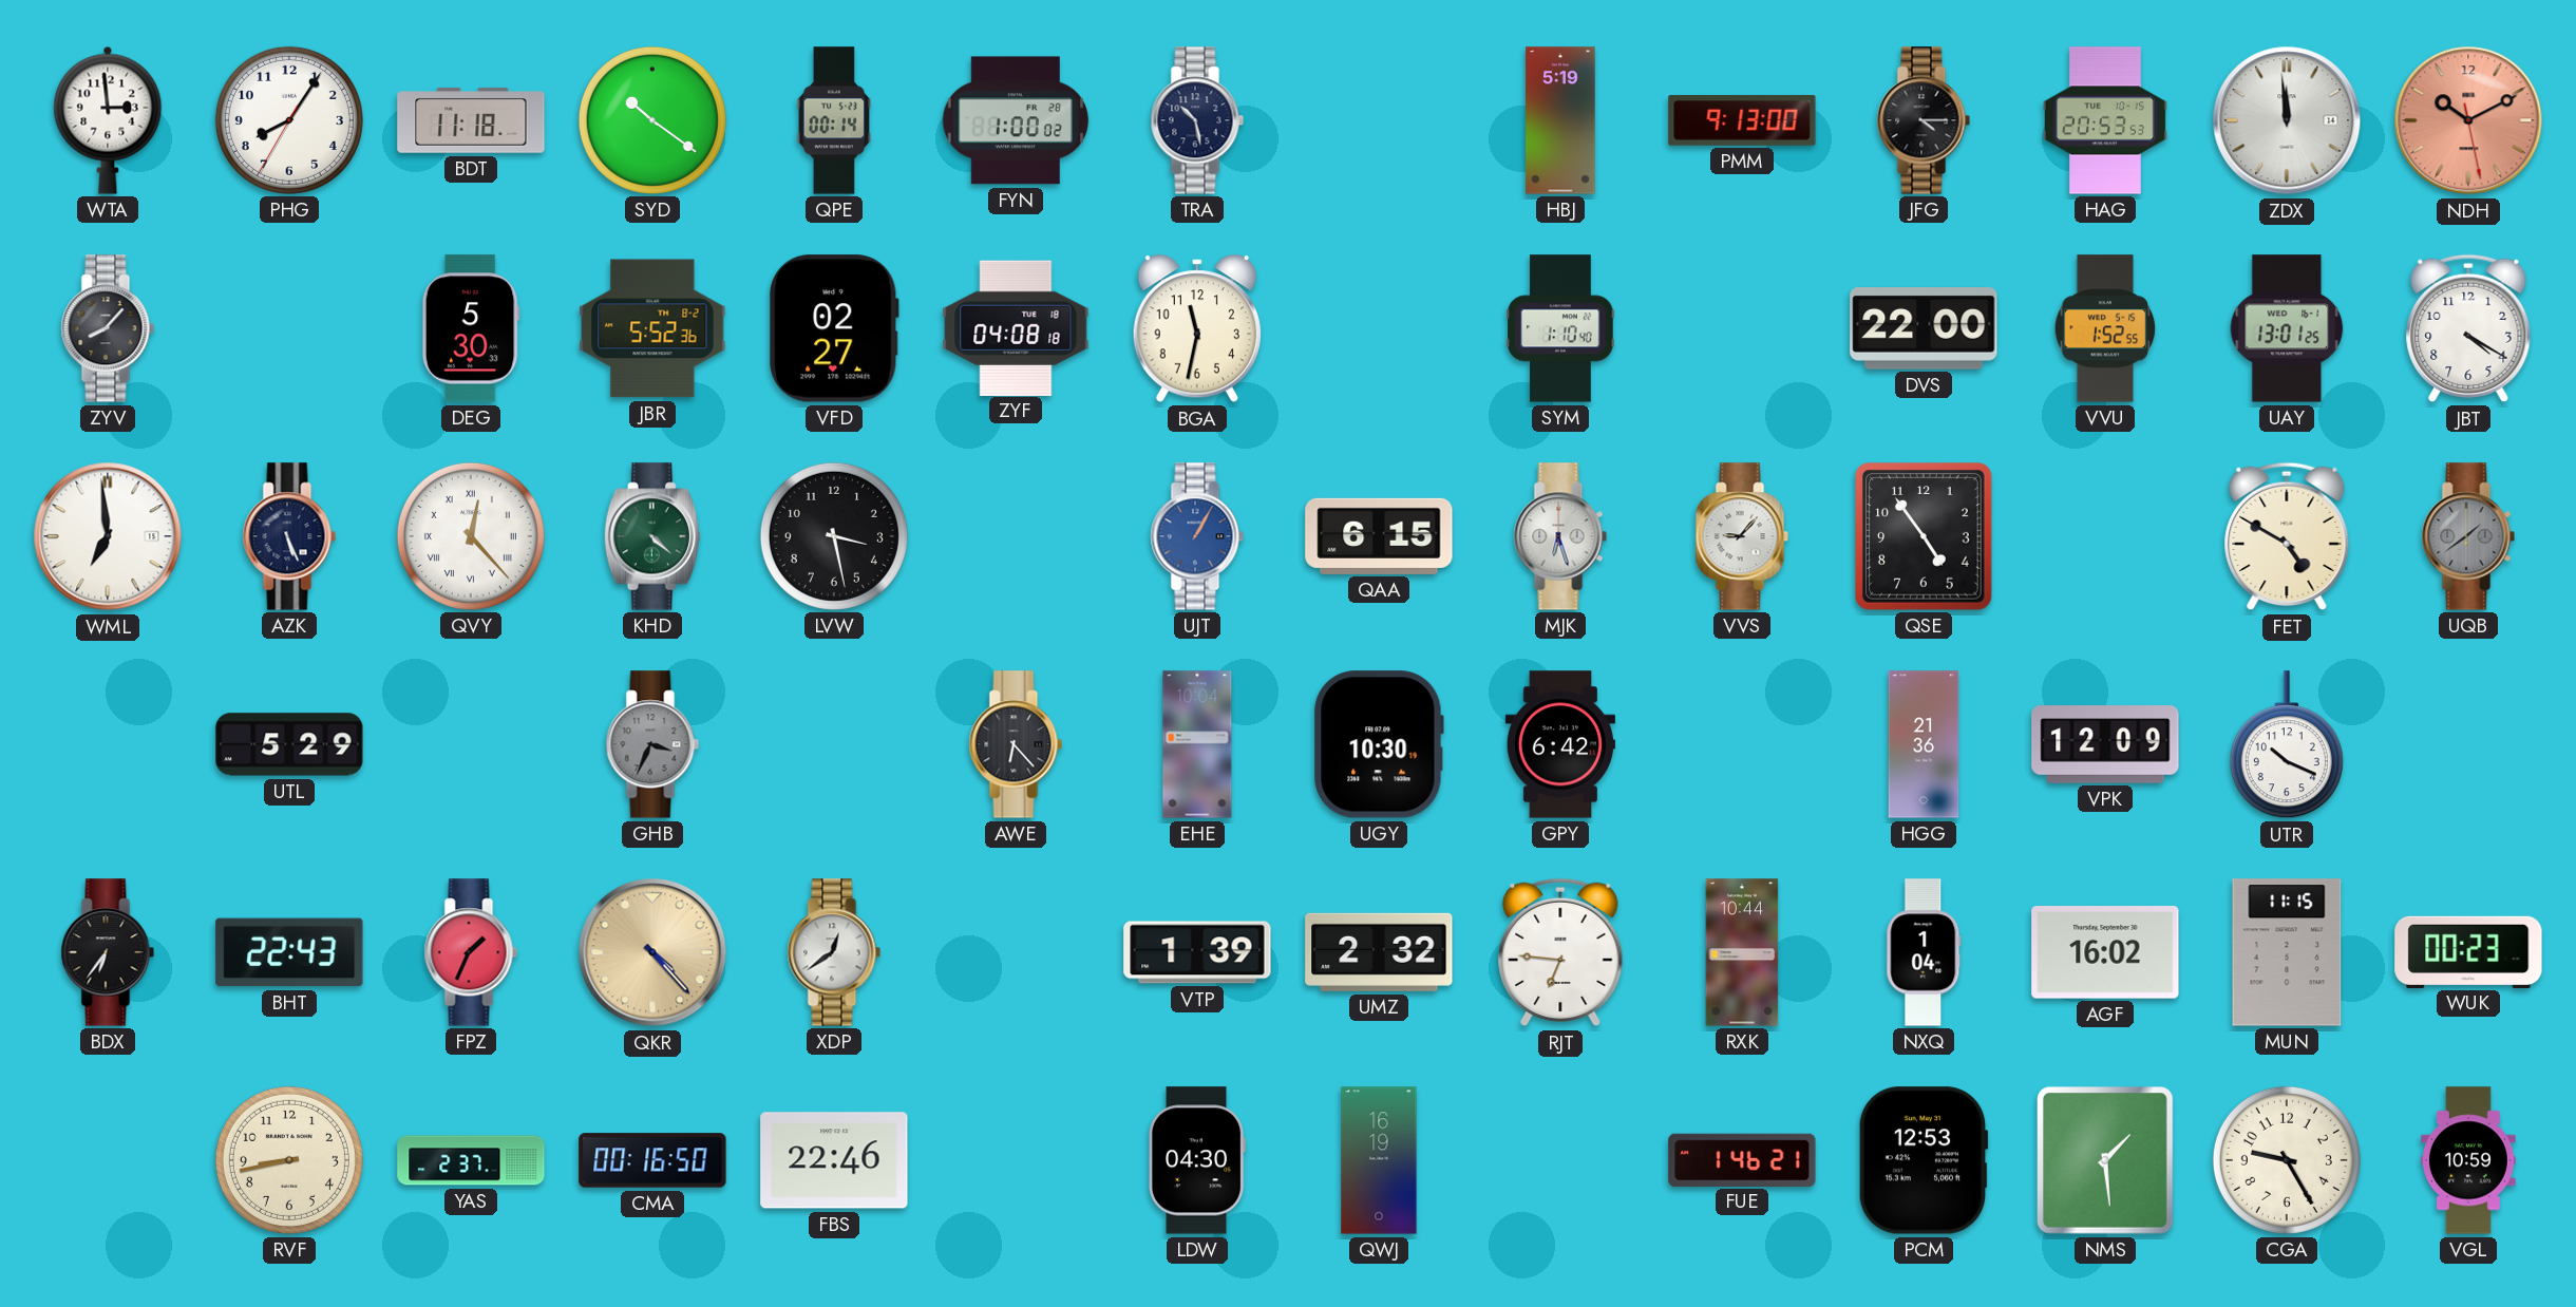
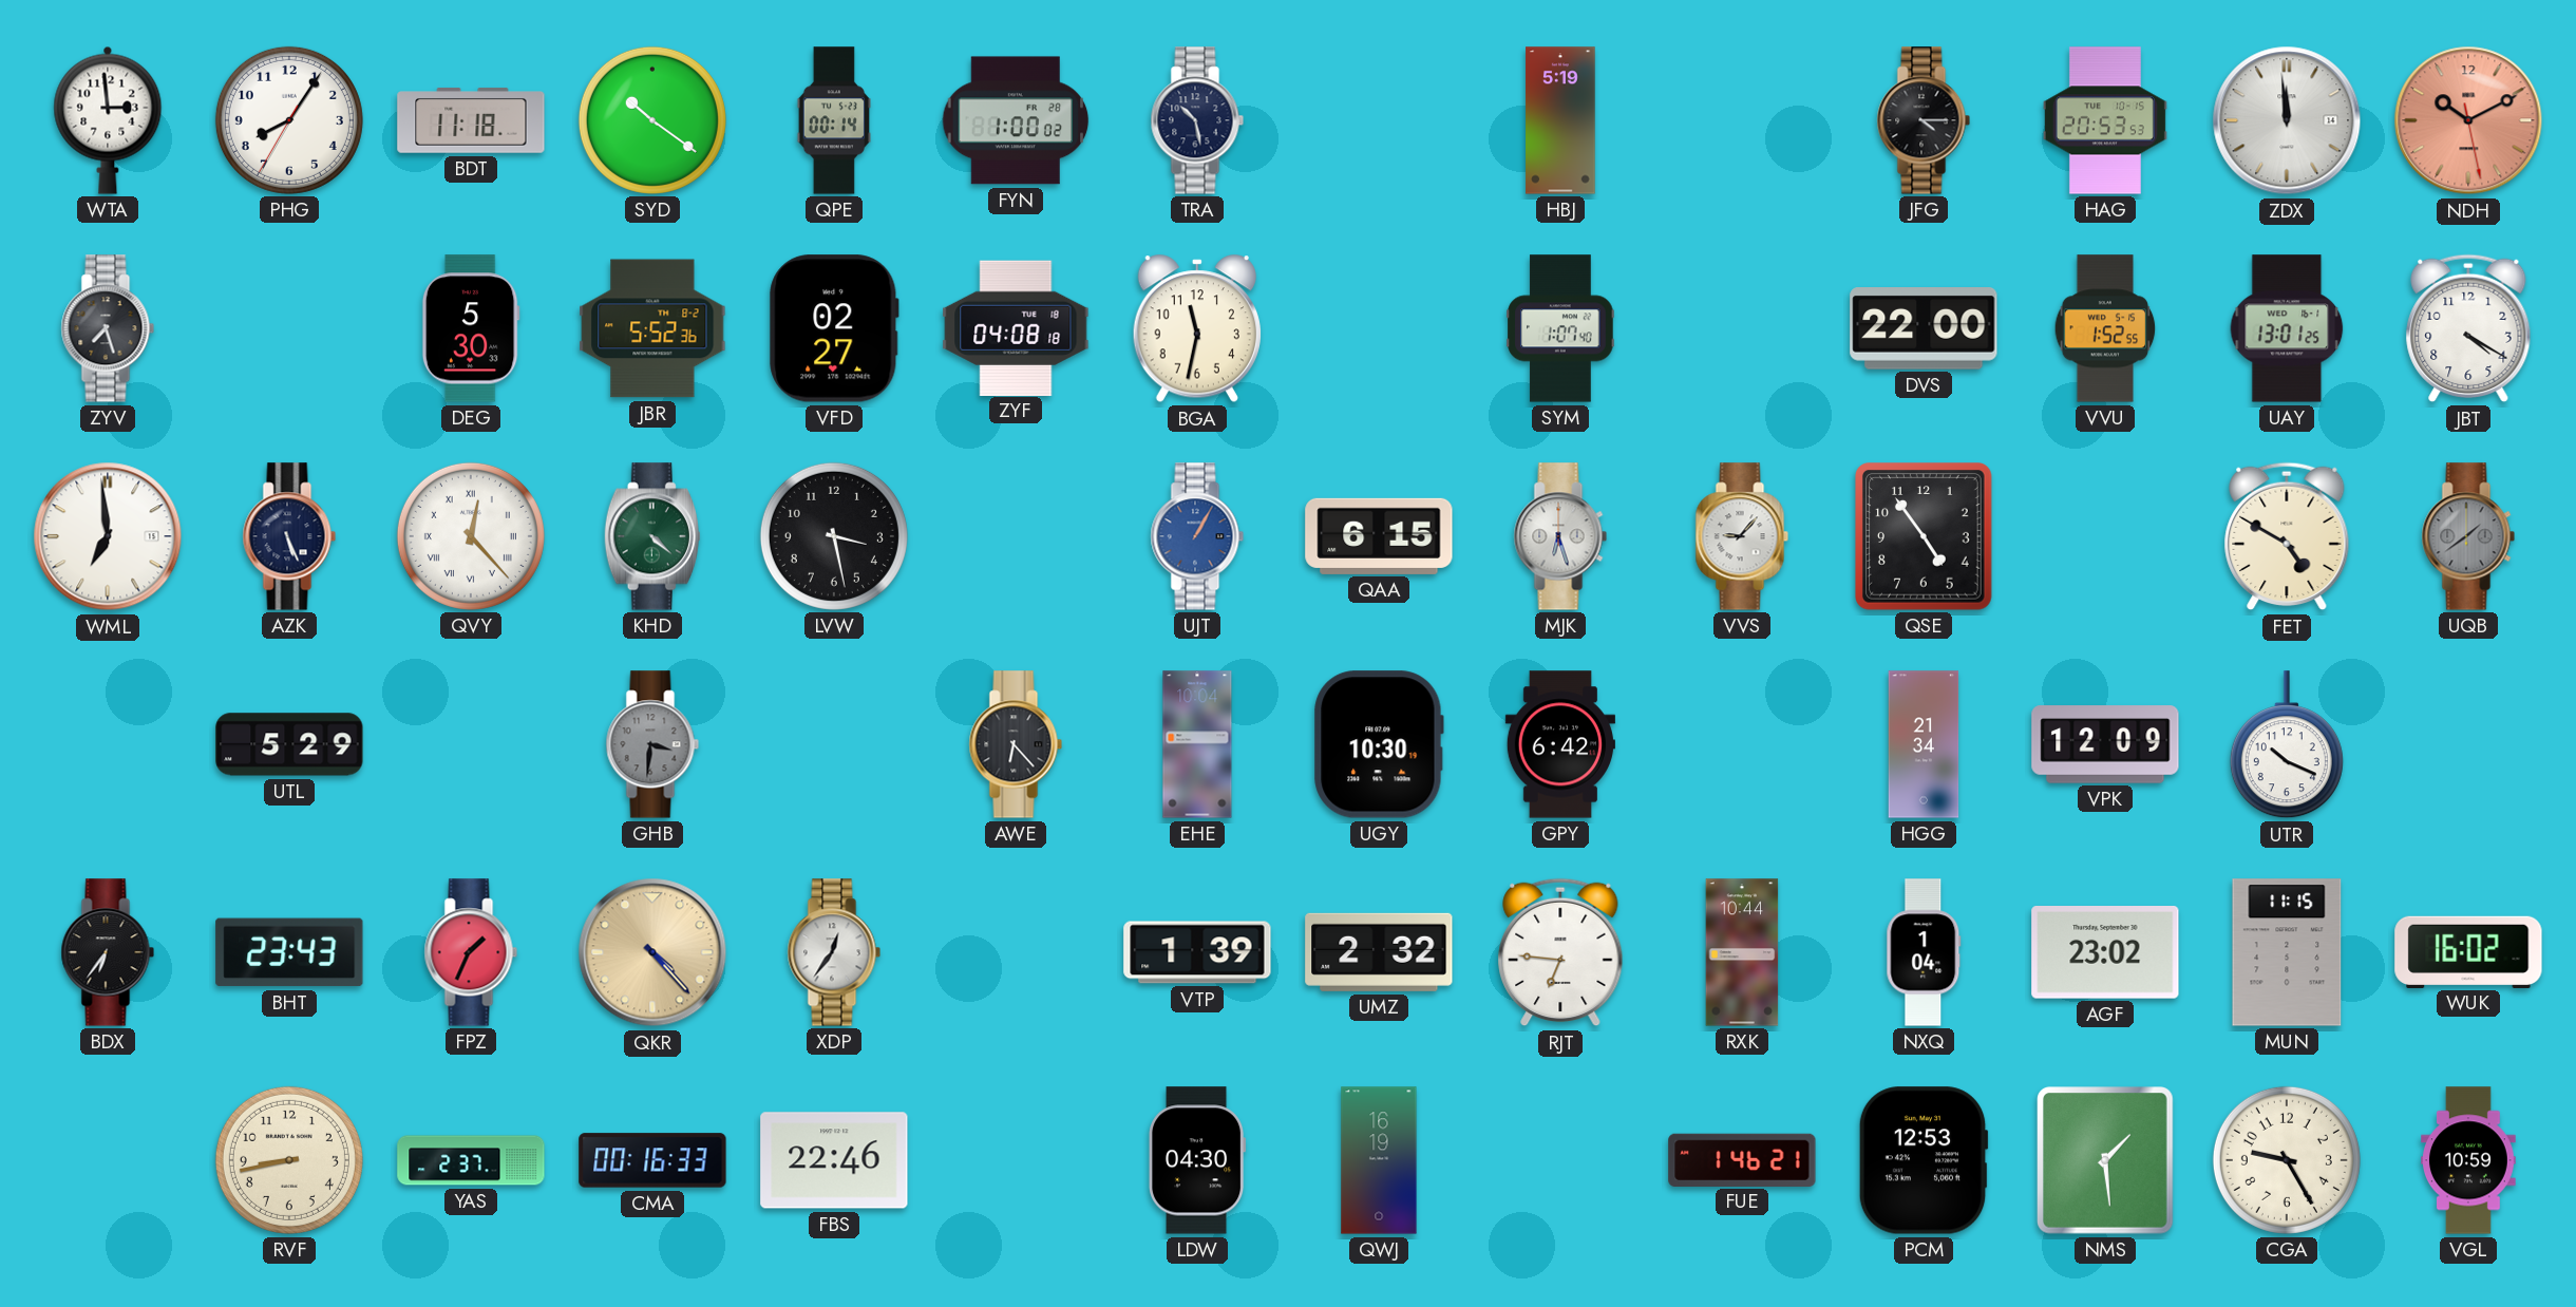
PMM: 9:13 -> none (1742, 121)
ZYV: 8:07 -> 7:27 (108, 328)
SYM: 1:10 -> 1:07 (1560, 328)
GHB: 3:34 -> 3:31 (652, 744)
HGG: 21:36 -> 21:34 (1924, 744)
BHT: 22:43 -> 23:43 (289, 952)
XDP: 12:39 -> 12:36 (834, 952)
AGF: 16:02 -> 23:02 (2105, 953)
WUK: 00:23 -> 16:02 (2468, 951)
CMA: 00:16:50 -> 00:16:33 (652, 1160)
